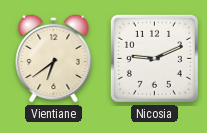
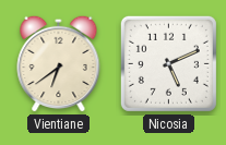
Nicosia: 9:11 -> 5:11 (168, 63)
